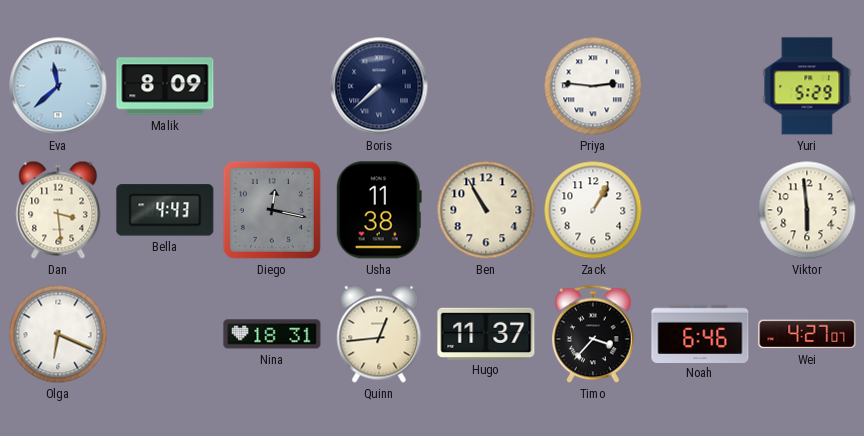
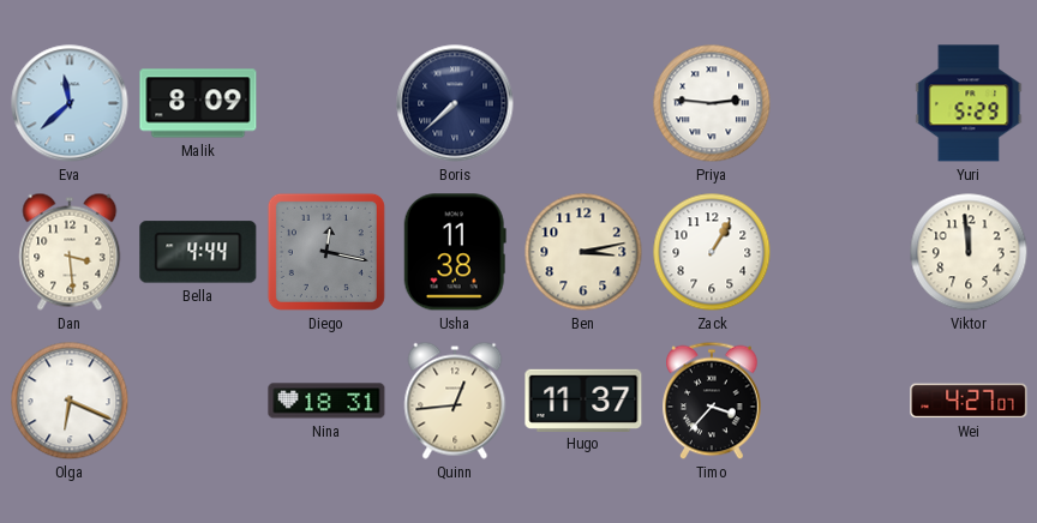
Bella: 4:43 -> 4:44 (198, 252)
Ben: 10:55 -> 3:13 (583, 252)
Viktor: 5:59 -> 11:59 (969, 252)
Noah: 6:46 -> none (700, 333)
